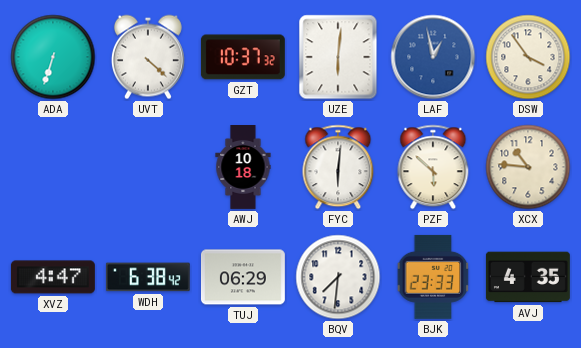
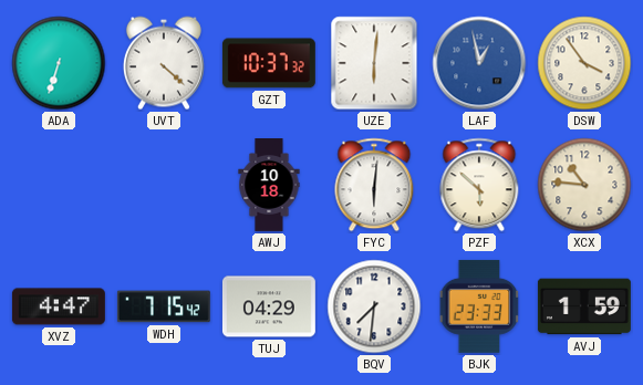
WDH: 6:38 -> 7:15 (164, 306)
TUJ: 06:29 -> 04:29 (269, 306)
AVJ: 4:35 -> 1:59 (584, 306)
